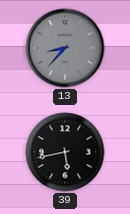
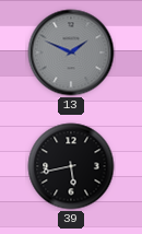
13: 8:37 -> 1:49 (71, 52)
